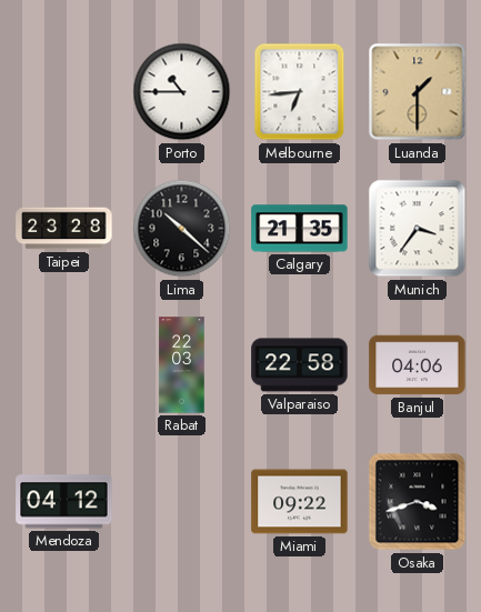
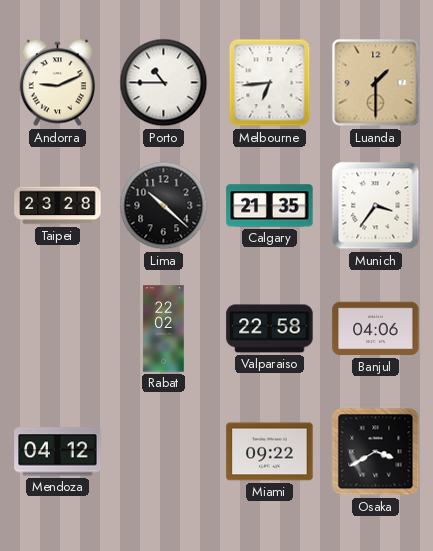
Andorra: none -> 9:11 (57, 83)
Rabat: 22:03 -> 22:02 (164, 329)
Osaka: 3:42 -> 3:40 (376, 452)
